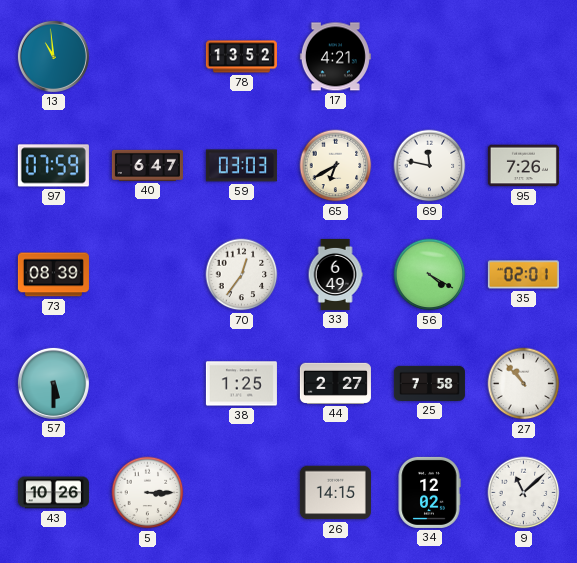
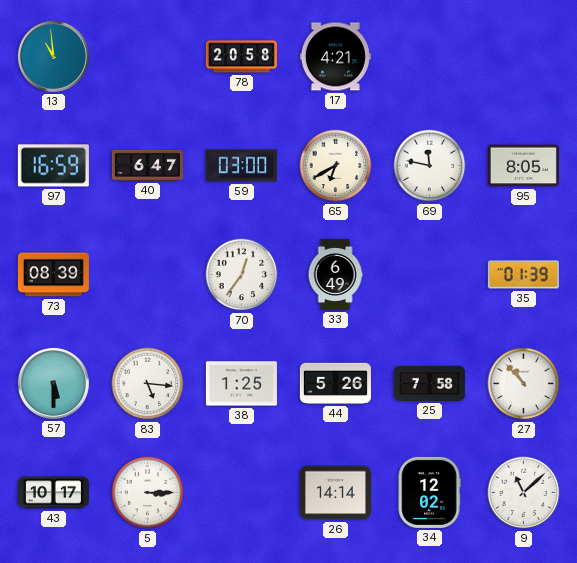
78: 13:52 -> 20:58 (241, 57)
97: 07:59 -> 16:59 (53, 166)
59: 03:03 -> 03:00 (241, 166)
95: 7:26 -> 8:05 (523, 166)
56: 4:20 -> none (430, 275)
35: 02:01 -> 01:39 (523, 275)
83: none -> 5:16 (148, 384)
44: 2:27 -> 5:26 (335, 383)
43: 10:26 -> 10:17 (53, 493)
26: 14:15 -> 14:14 (335, 493)
